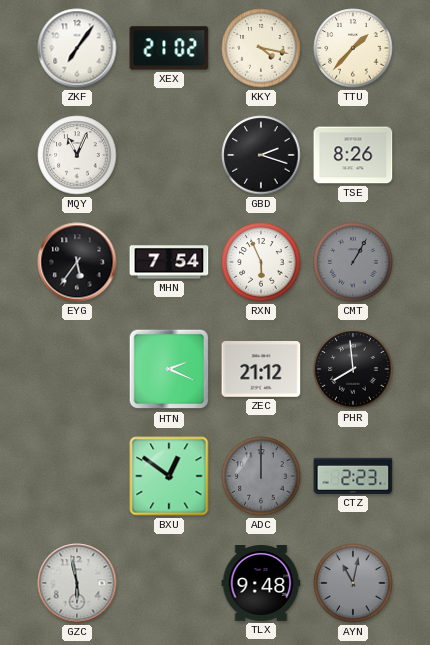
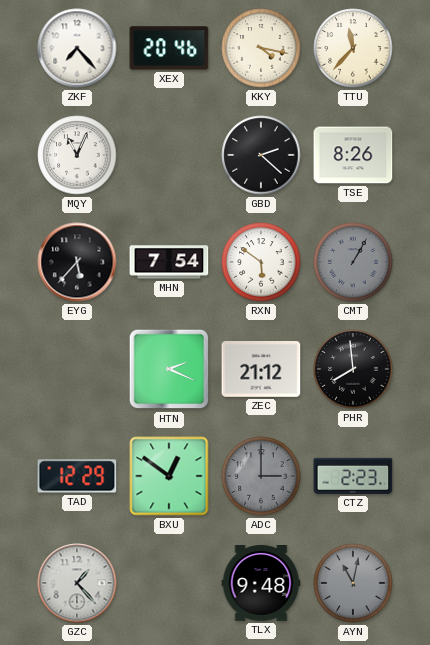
ZKF: 7:06 -> 7:23 (77, 48)
XEX: 21:02 -> 20:46 (169, 48)
TTU: 1:37 -> 11:37 (353, 48)
GBD: 2:18 -> 2:22 (261, 155)
EYG: 5:36 -> 5:37 (77, 262)
RXN: 5:56 -> 5:51 (261, 262)
TAD: none -> 12:29 (77, 476)
ADC: 12:00 -> 3:00 (261, 476)
GZC: 5:58 -> 1:23 (77, 583)
